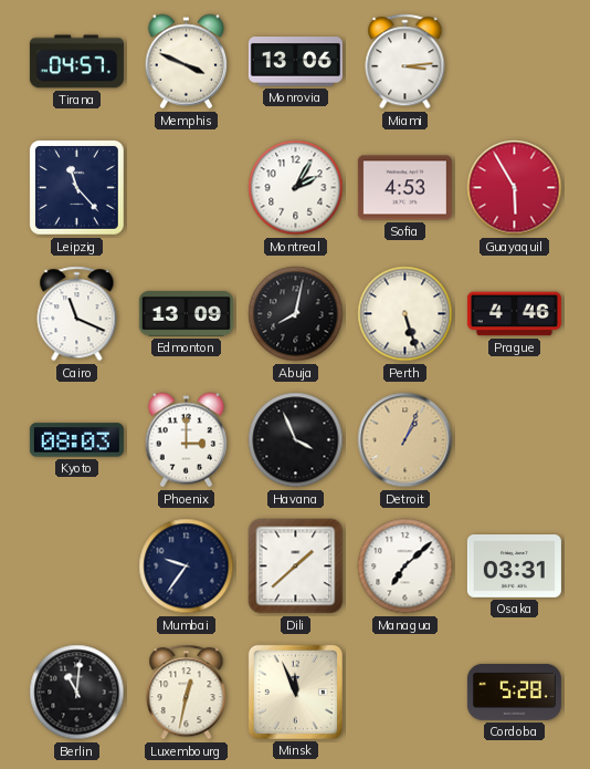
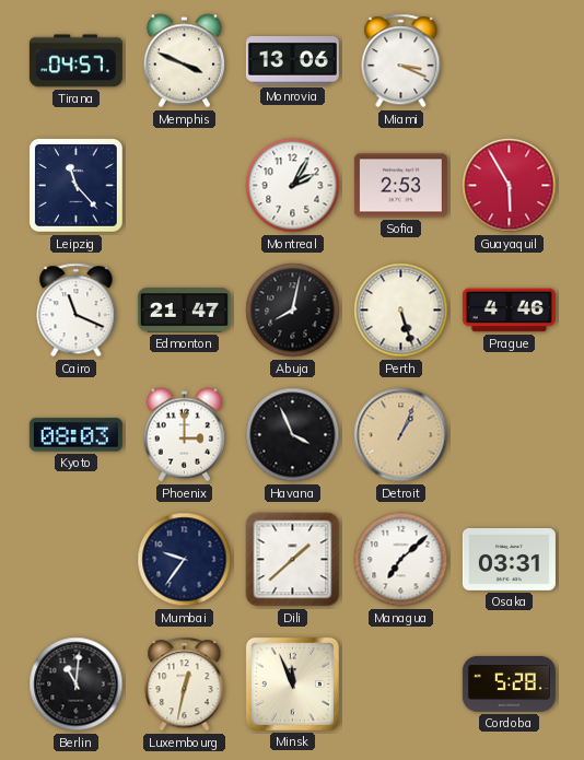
Miami: 3:14 -> 3:19 (401, 61)
Sofia: 4:53 -> 2:53 (400, 186)
Edmonton: 13:09 -> 21:47 (184, 311)
